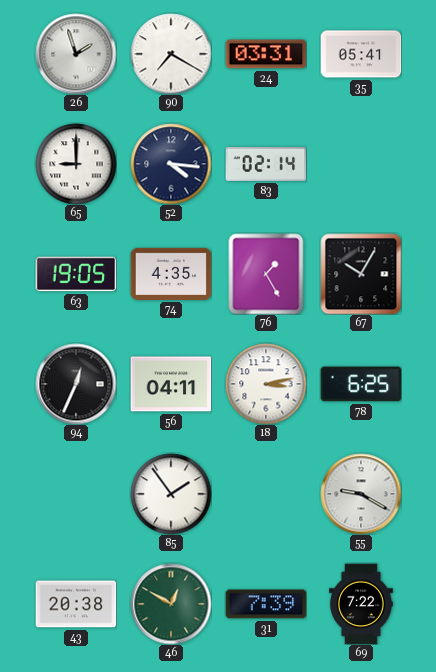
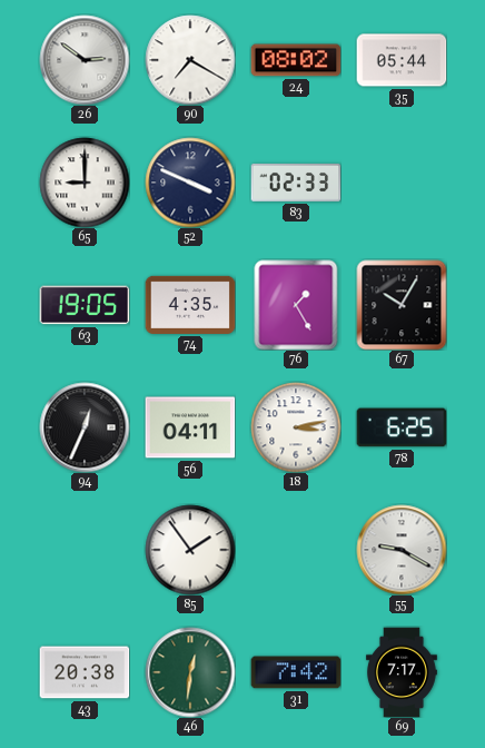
26: 1:57 -> 2:51 (85, 60)
24: 03:31 -> 08:02 (296, 60)
35: 05:41 -> 05:44 (402, 60)
52: 4:16 -> 3:49 (190, 183)
83: 02:14 -> 02:33 (296, 183)
46: 12:50 -> 12:31 (190, 672)
31: 7:39 -> 7:42 (296, 672)
69: 7:22 -> 7:17 (402, 672)
